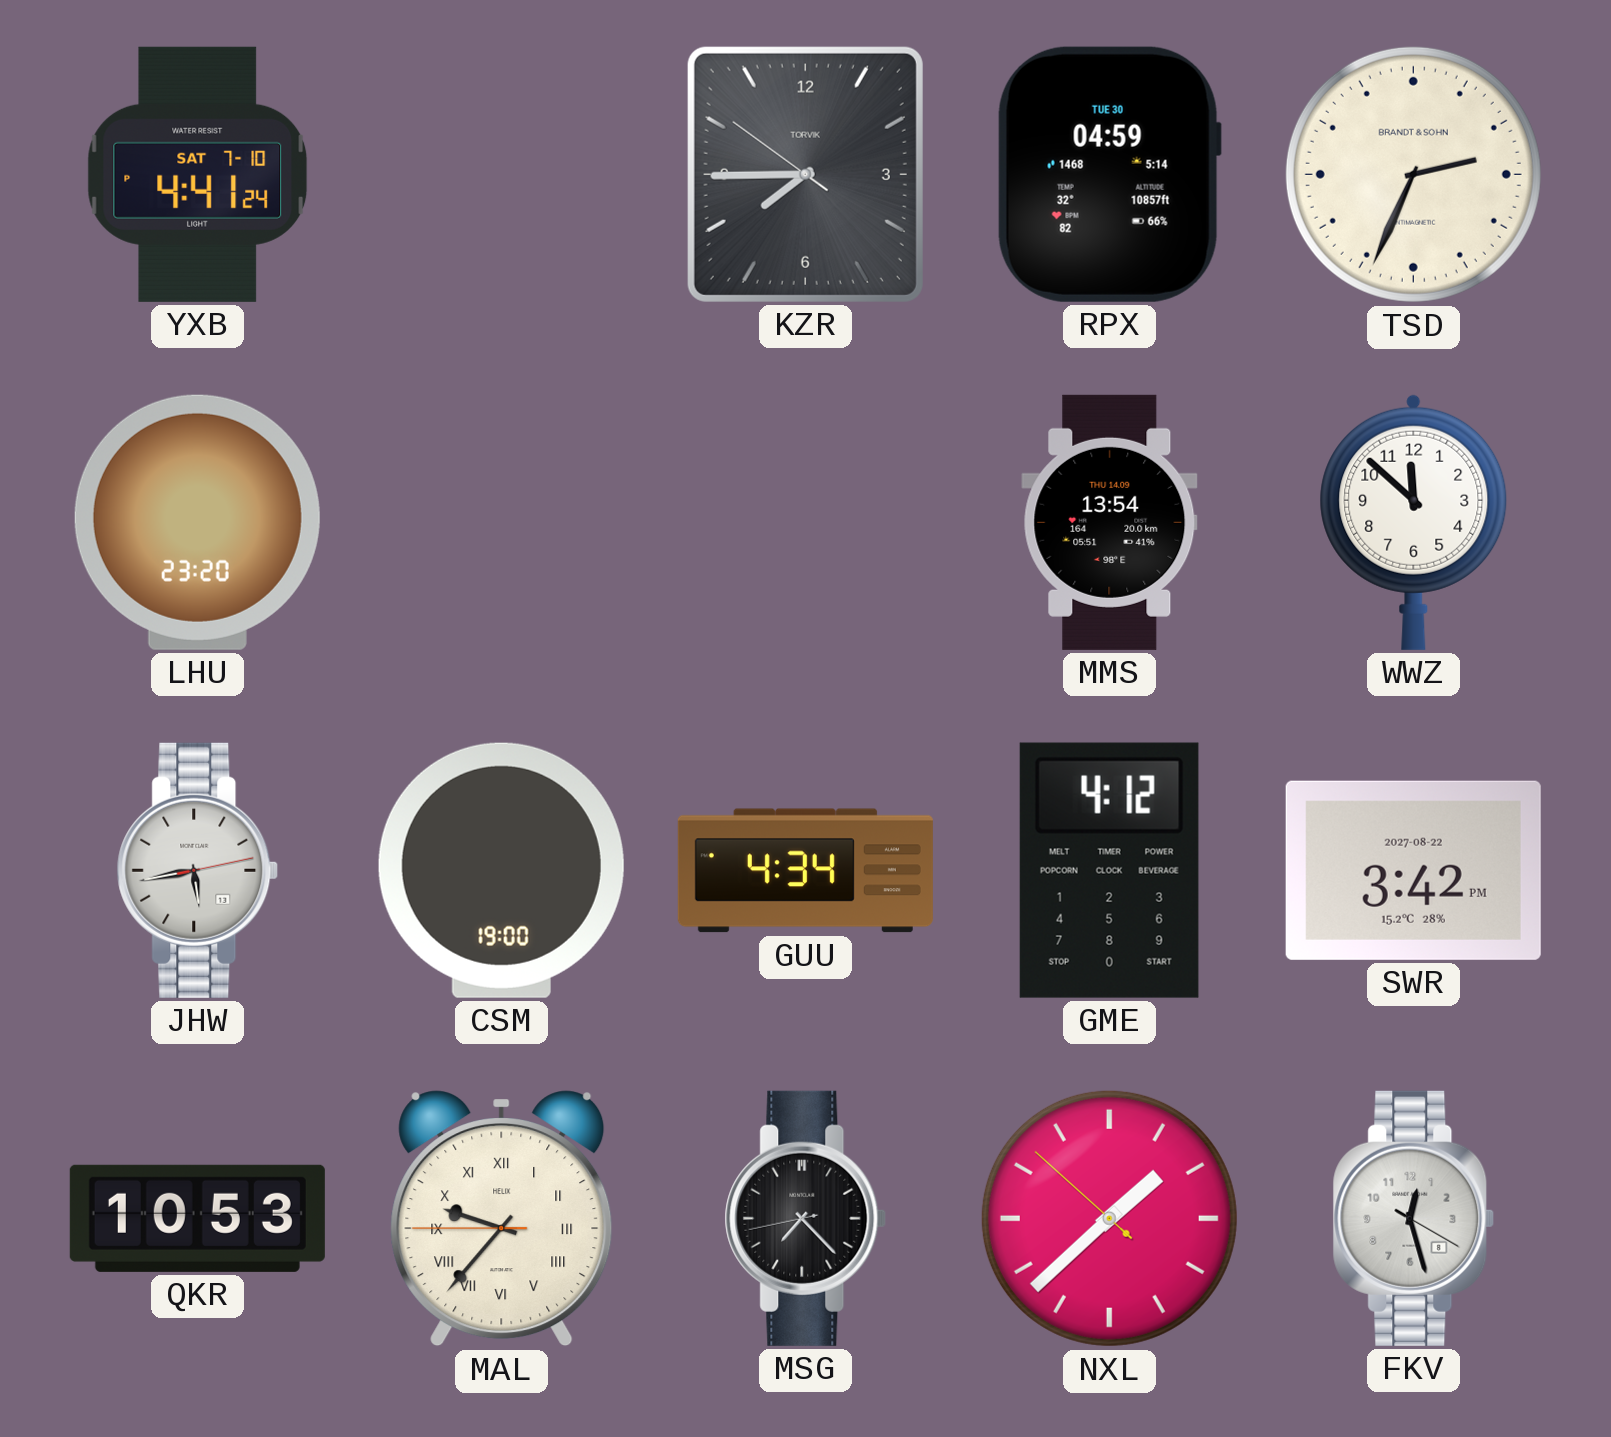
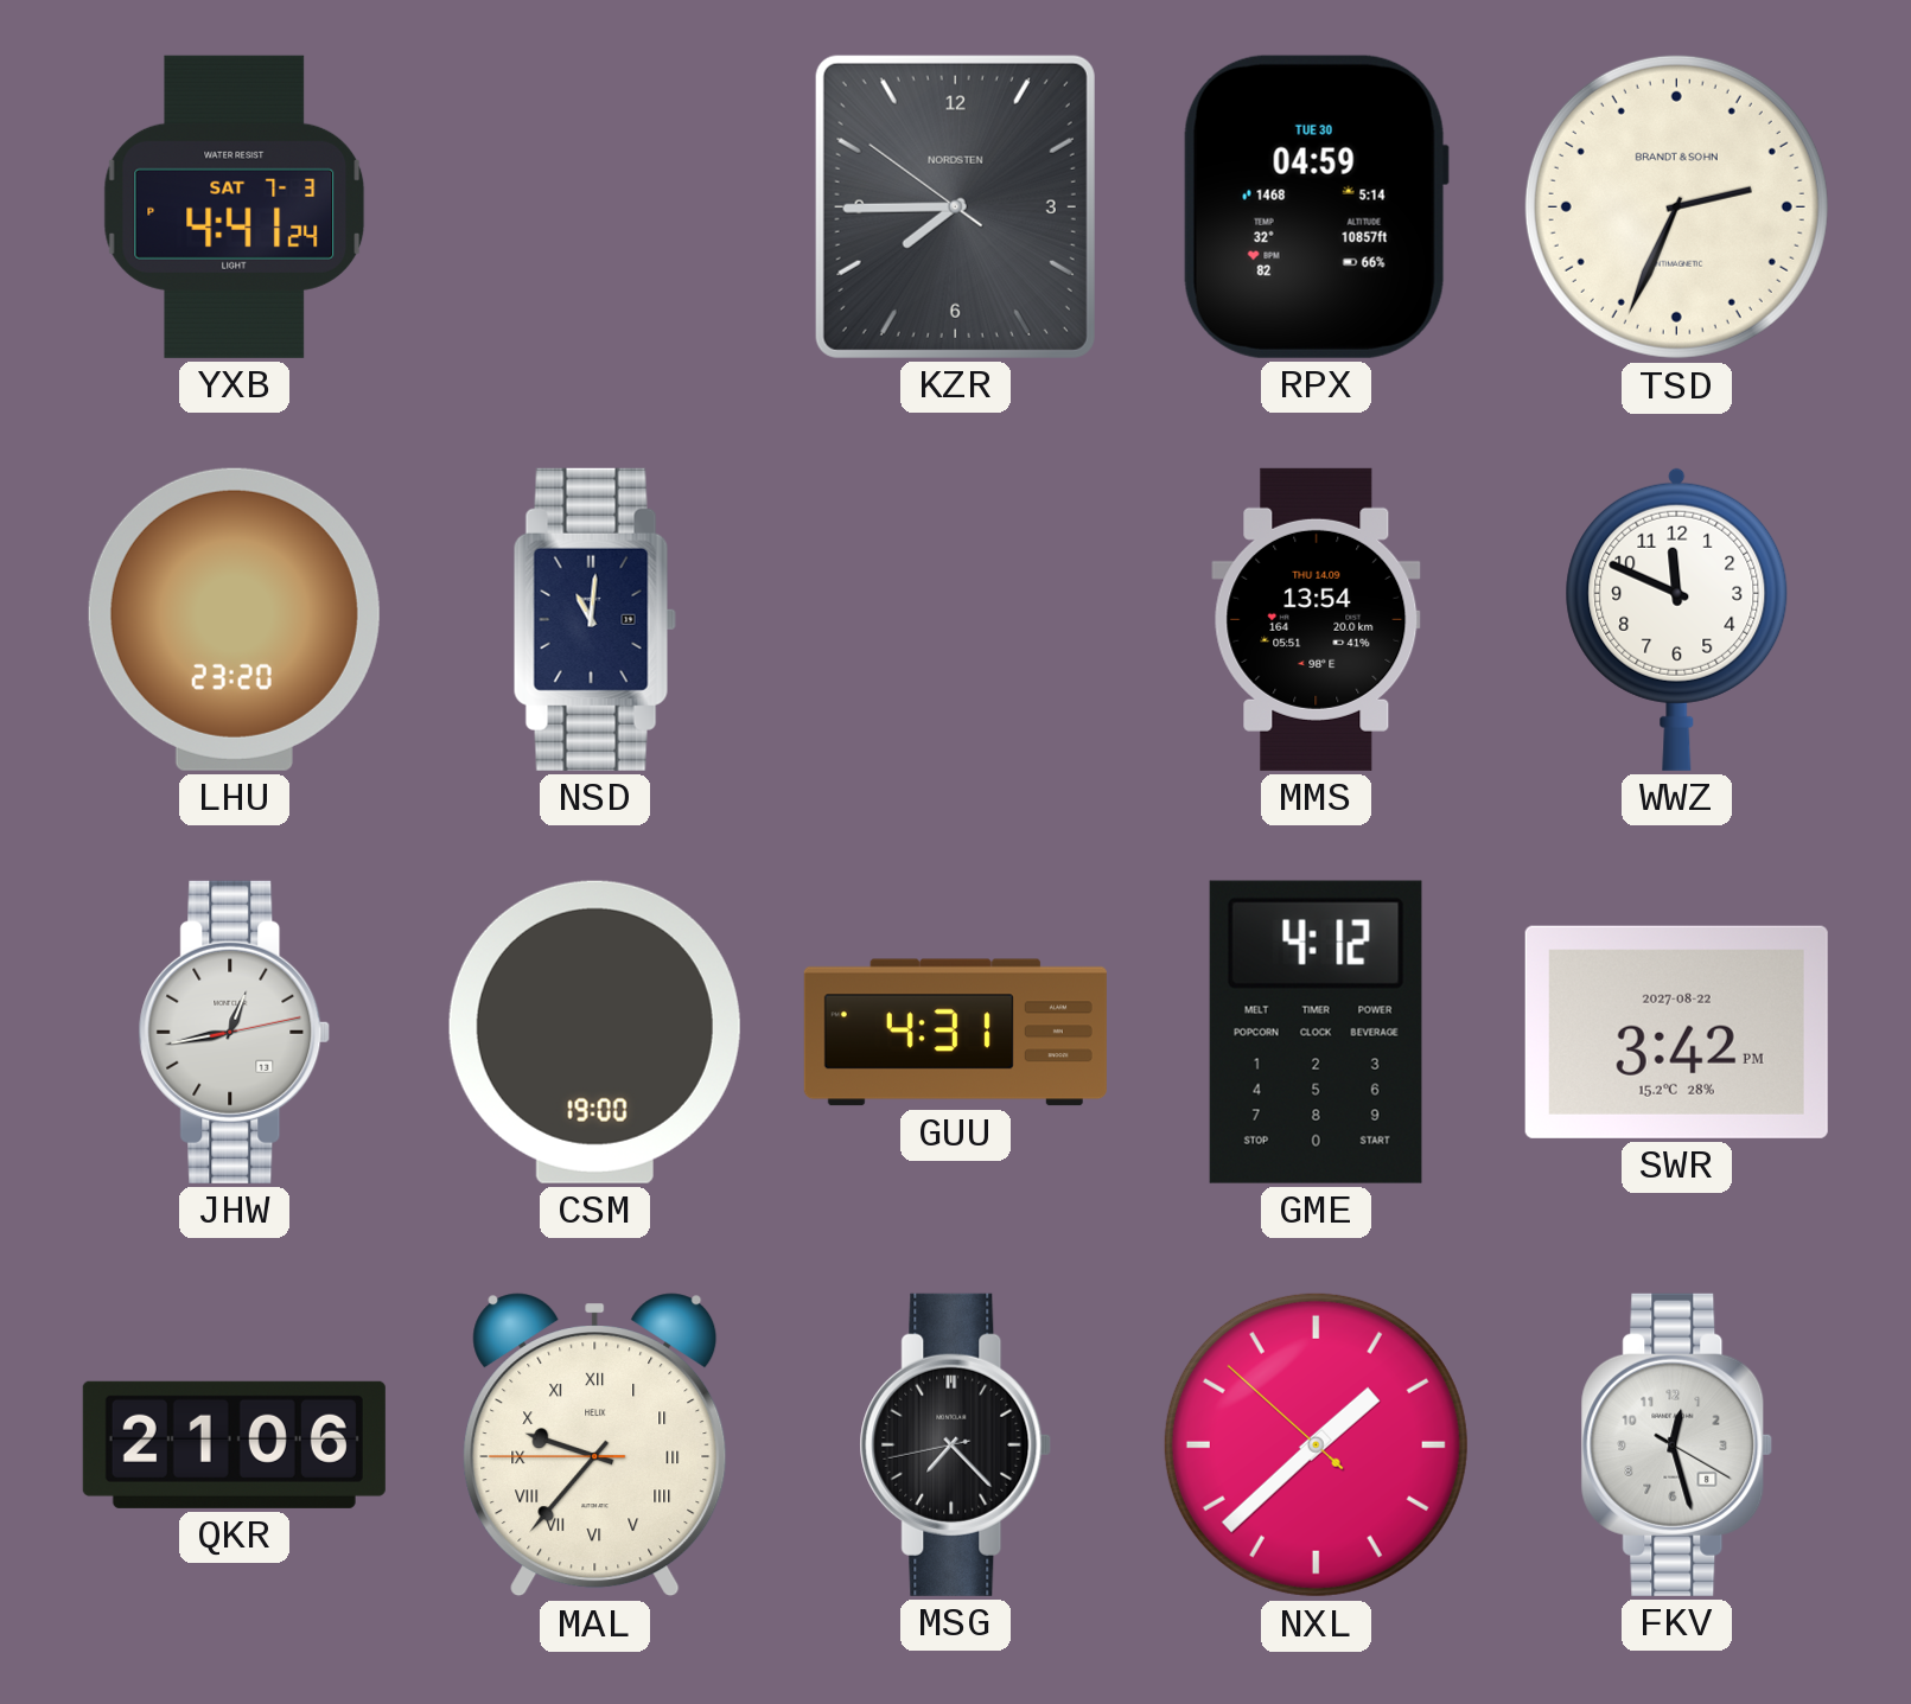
YXB date: SAT 7-10 -> SAT 7-3 (235, 206)
KZR brand: TORVIK -> NORDSTEN (955, 206)
NSD: none -> 11:01 (594, 619)
WWZ: 11:52 -> 11:49 (1677, 619)
JHW: 5:43 -> 12:43 (235, 1032)
GUU: 4:34 -> 4:31 (955, 1033)
QKR: 10:53 -> 21:06 (234, 1444)
